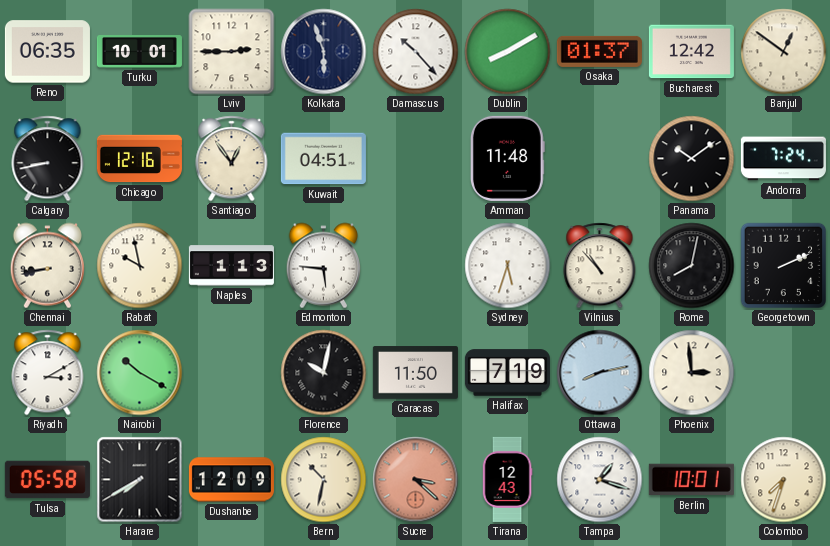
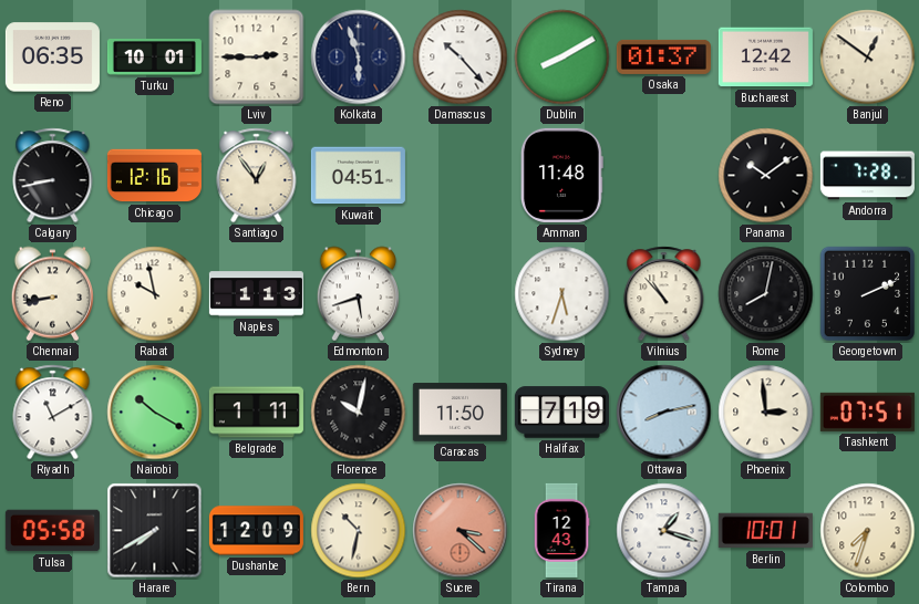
Andorra: 7:24 -> 7:28 (867, 176)
Edmonton: 5:46 -> 5:42 (359, 294)
Riyadh: 3:10 -> 11:10 (53, 413)
Belgrade: none -> 1:11 (256, 413)
Tashkent: none -> 07:51 (867, 412)
